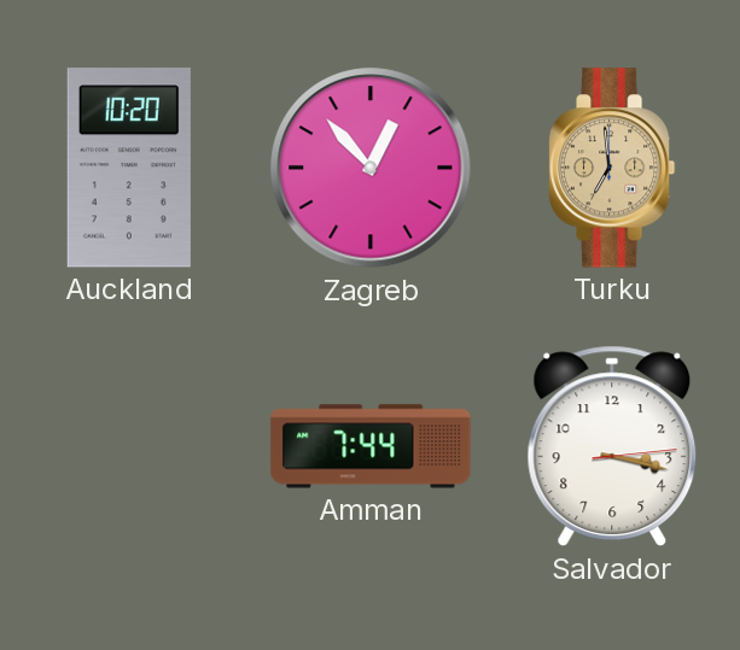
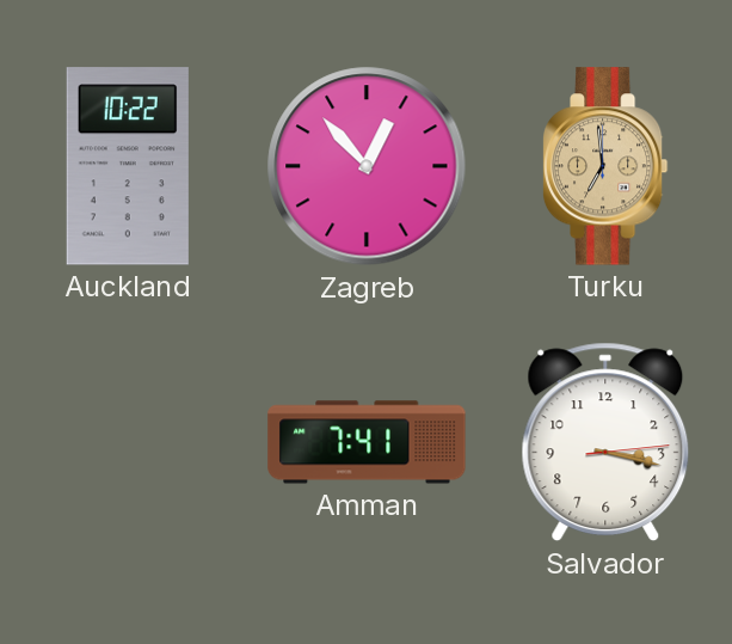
Auckland: 10:20 -> 10:22 (128, 166)
Amman: 7:44 -> 7:41 (367, 442)
